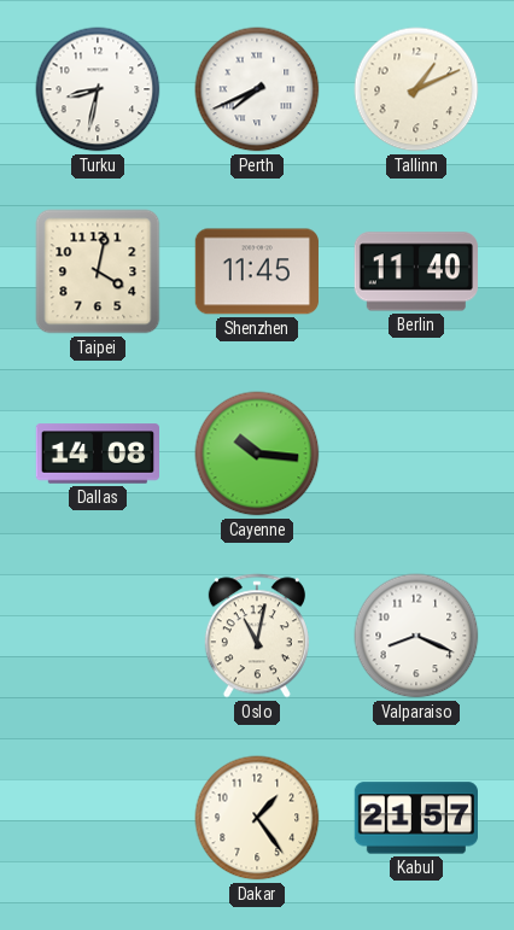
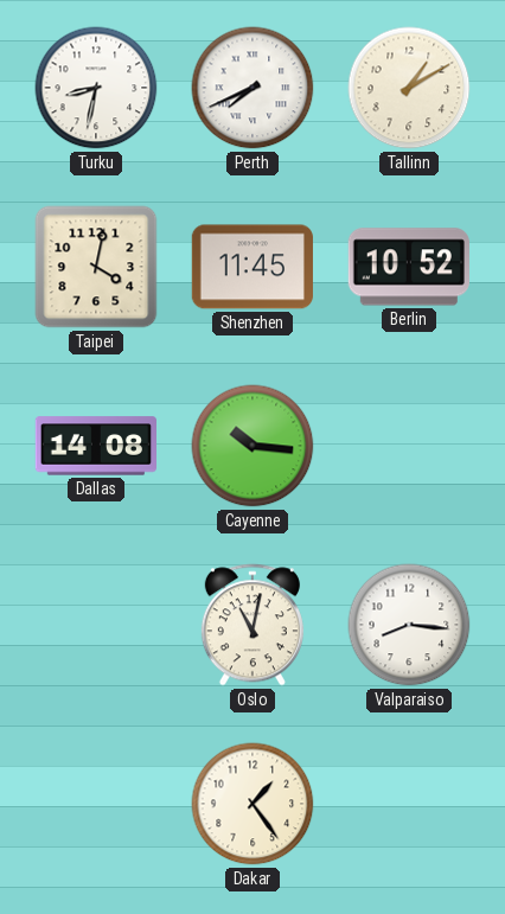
Tallinn: 1:11 -> 1:10 (409, 88)
Berlin: 11:40 -> 10:52 (409, 267)
Valparaiso: 8:19 -> 8:16 (409, 625)
Kabul: 21:57 -> none (415, 818)
